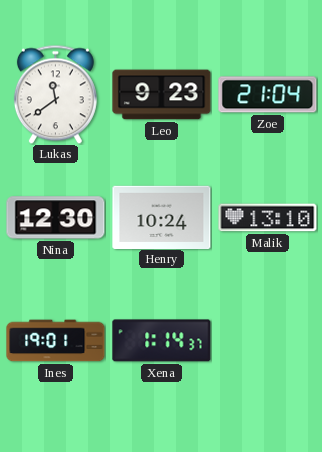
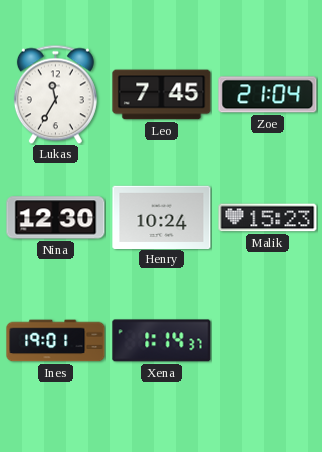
Lukas: 11:39 -> 11:35 (55, 94)
Leo: 9:23 -> 7:45 (162, 95)
Malik: 13:10 -> 15:23 (268, 218)
